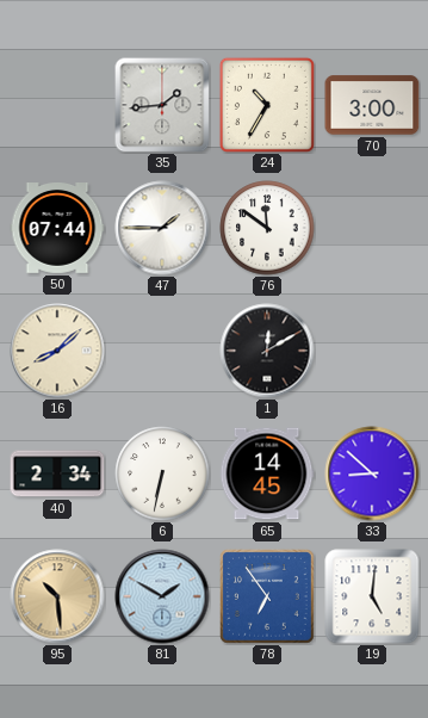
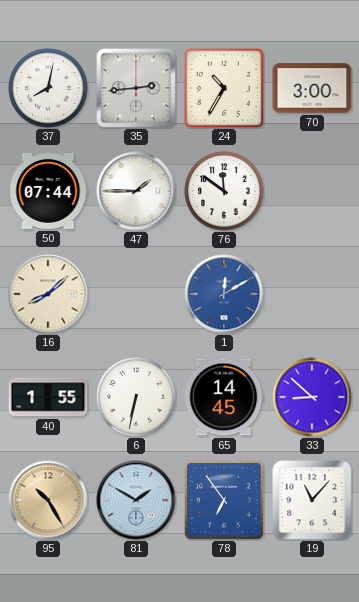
37: none -> 8:02 (48, 88)
35: 1:44 -> 2:44 (136, 88)
1 dial: black -> blue (224, 294)
40: 2:34 -> 1:55 (48, 397)
95: 10:29 -> 10:25 (48, 500)
19: 5:01 -> 11:07 (312, 500)
